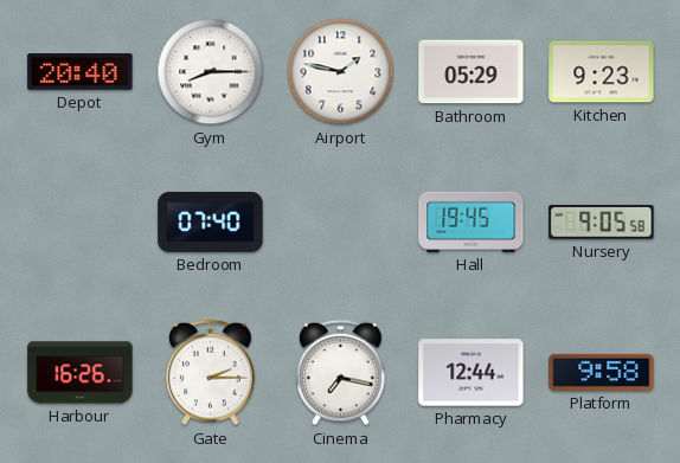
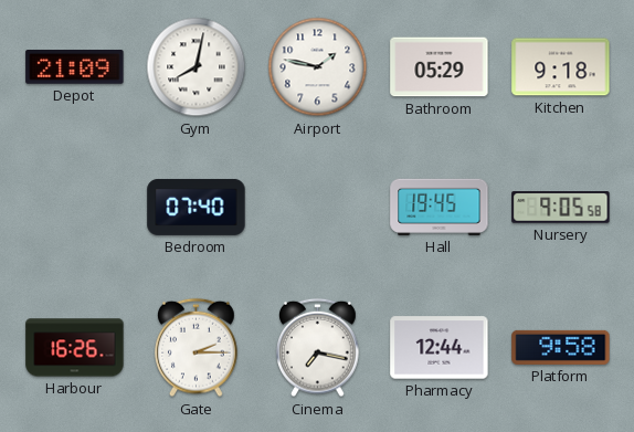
Depot: 20:40 -> 21:09 (75, 67)
Gym: 8:15 -> 8:02 (197, 67)
Kitchen: 9:23 -> 9:18 (561, 67)
